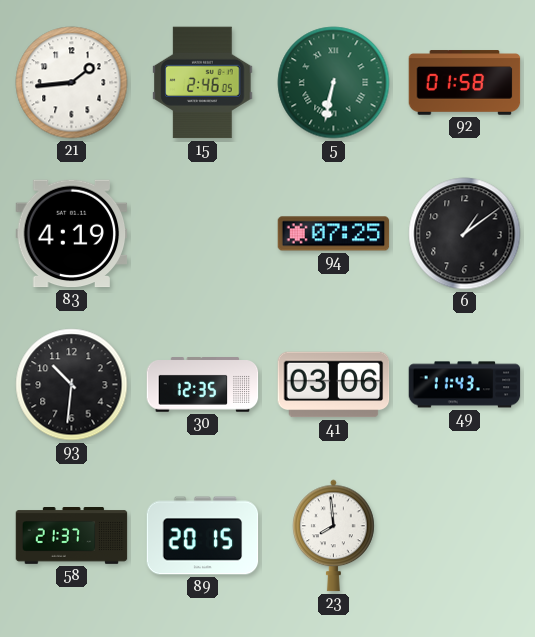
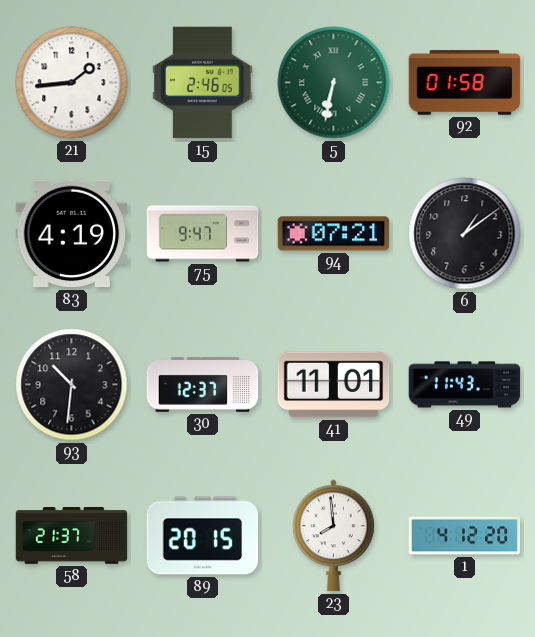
75: none -> 9:47 (203, 234)
94: 07:25 -> 07:21 (334, 234)
30: 12:35 -> 12:37 (203, 385)
41: 03:06 -> 11:01 (334, 385)
1: none -> 4:12 (465, 536)
